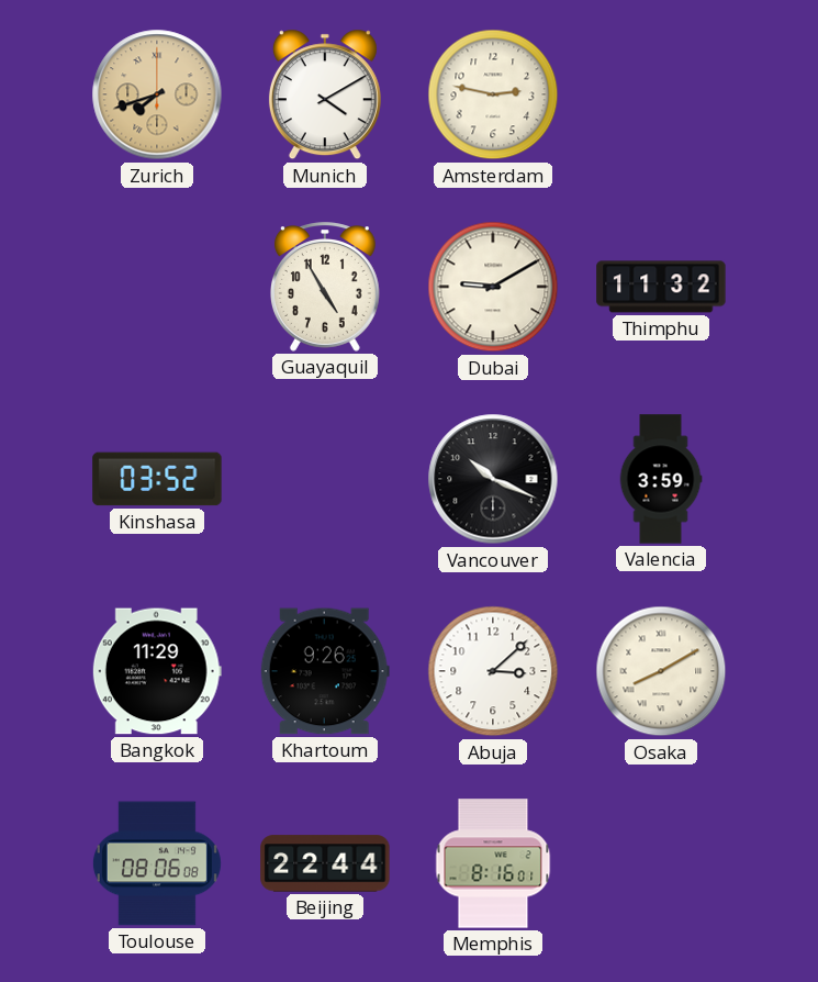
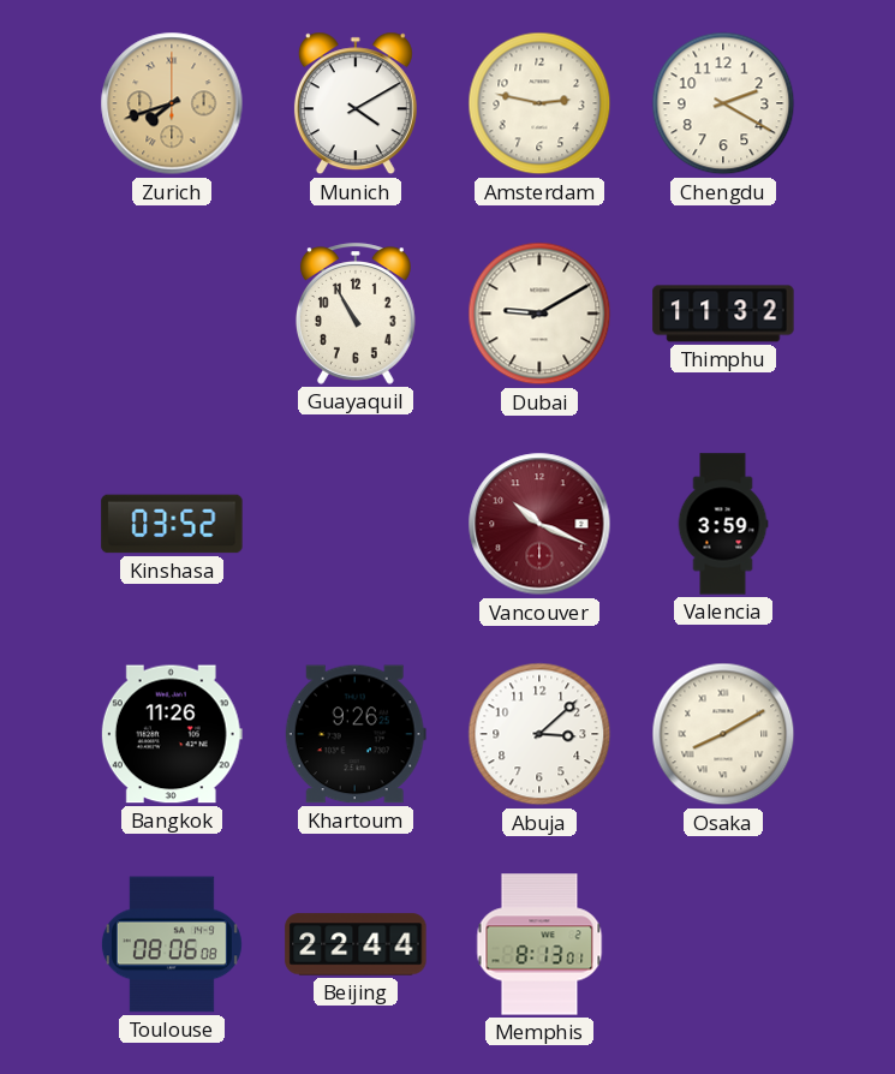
Chengdu: none -> 2:20 (723, 103)
Guayaquil: 4:55 -> 10:55 (356, 314)
Vancouver dial: black -> burgundy (539, 524)
Bangkok: 11:29 -> 11:26 (172, 734)
Memphis: 8:16 -> 8:13 (539, 944)
